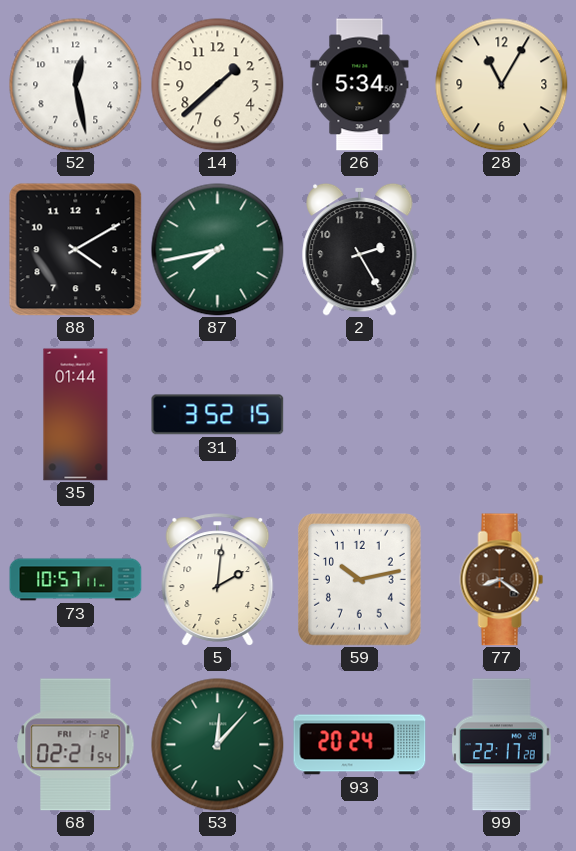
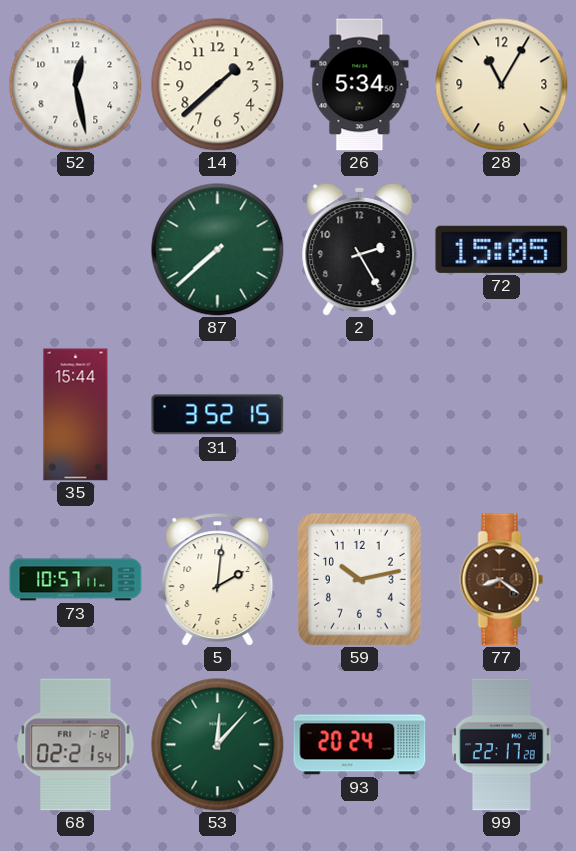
88: 4:10 -> none (76, 250)
87: 7:43 -> 7:38 (218, 250)
72: none -> 15:05 (502, 249)
35: 01:44 -> 15:44 (76, 415)
